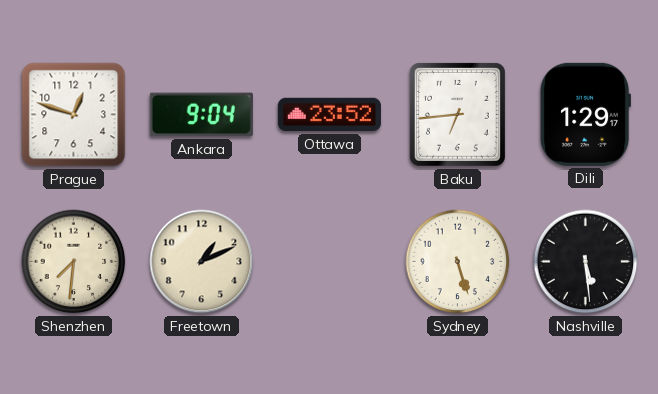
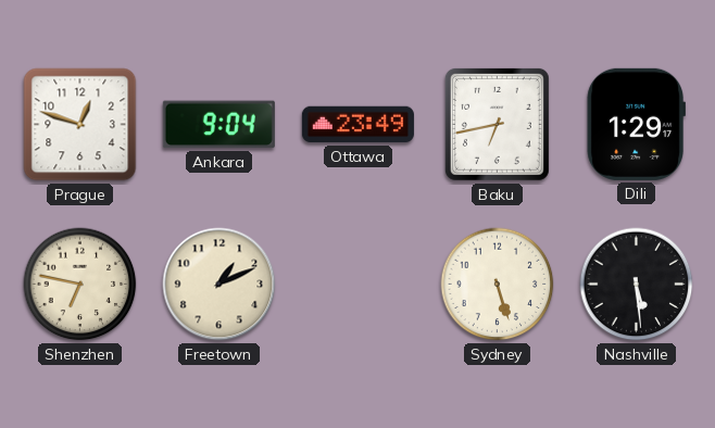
Ottawa: 23:52 -> 23:49 (357, 125)
Baku: 6:44 -> 6:43 (497, 124)
Shenzhen: 7:31 -> 6:47 (80, 285)
